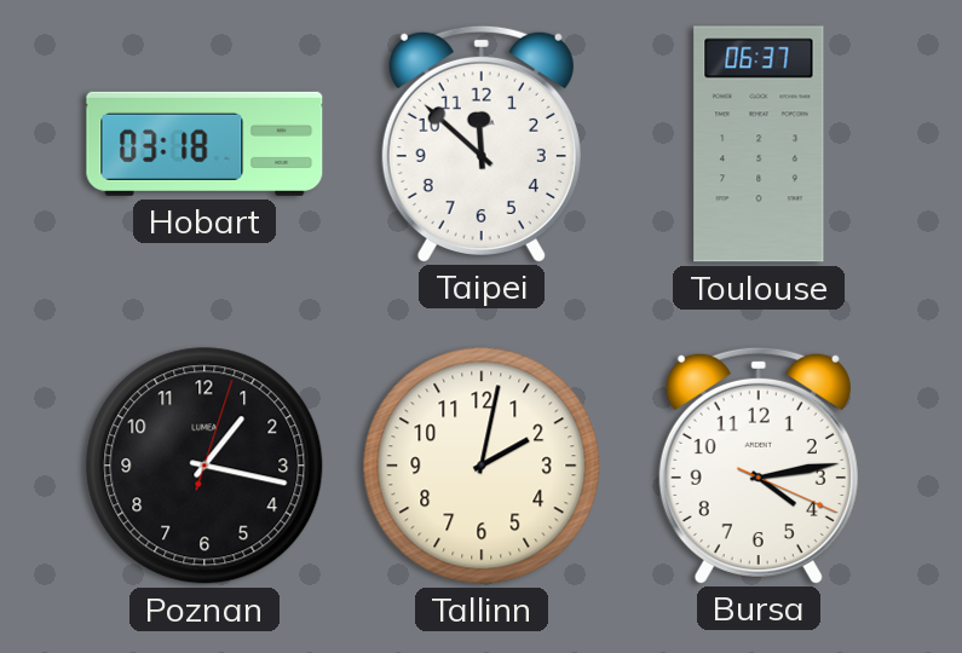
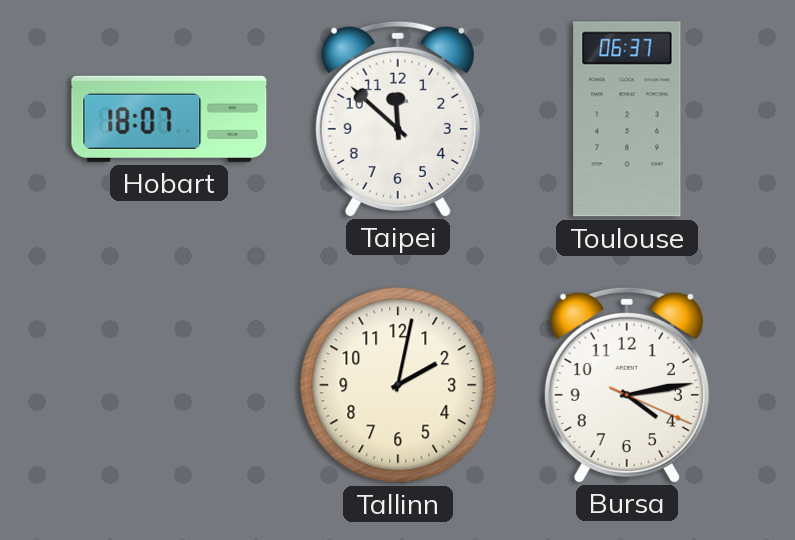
Hobart: 03:18 -> 18:07 (169, 119)
Poznan: 1:17 -> none (205, 466)
